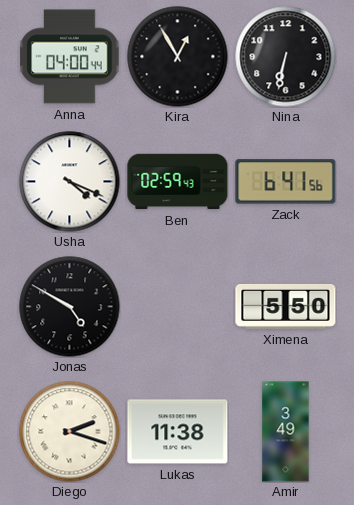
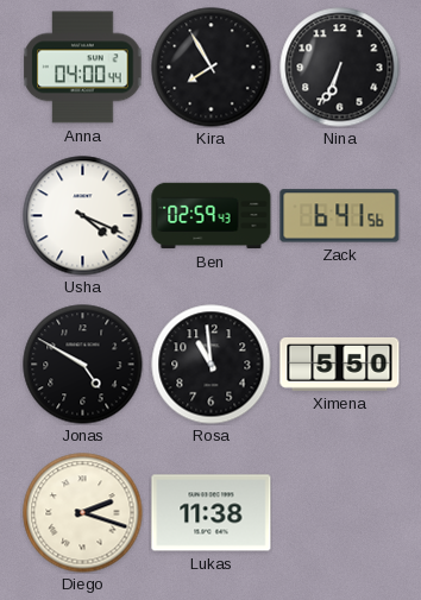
Kira: 12:55 -> 7:55 (212, 68)
Nina: 6:32 -> 6:34 (340, 68)
Rosa: none -> 10:59 (212, 365)
Amir: 3:49 -> none (286, 432)
